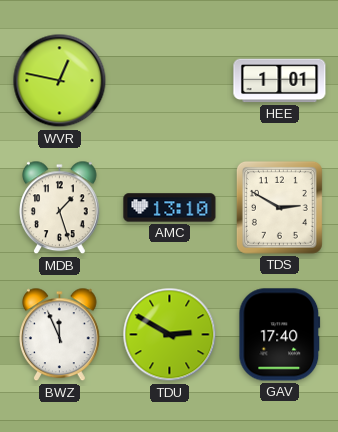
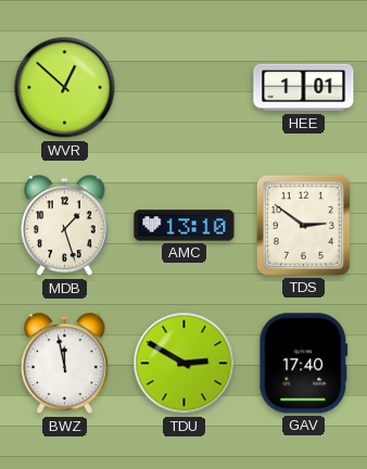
WVR: 12:47 -> 12:52 (65, 88)
TDS: 2:50 -> 2:51 (303, 225)
BWZ: 11:56 -> 11:58 (65, 364)
